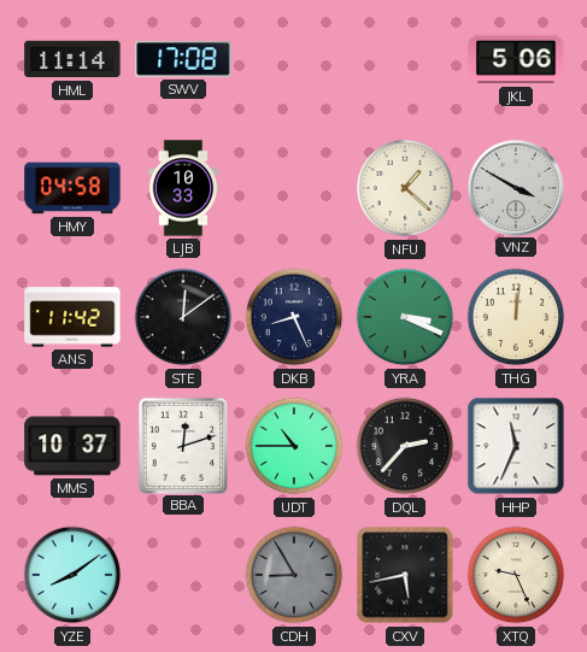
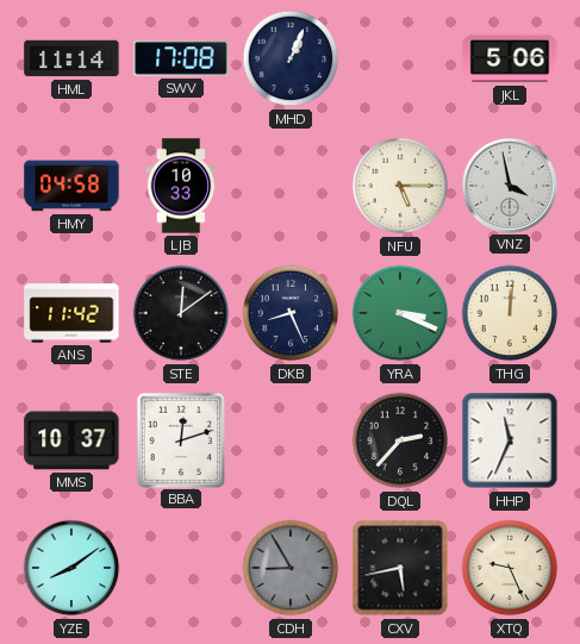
MHD: none -> 1:04 (291, 58)
NFU: 1:22 -> 5:15 (400, 186)
VNZ: 3:50 -> 3:58 (509, 185)
UDT: 10:45 -> none (294, 446)
